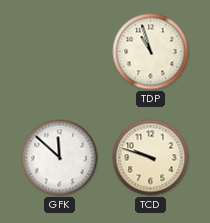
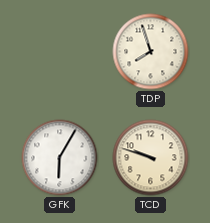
TDP: 10:57 -> 7:57 (151, 52)
GFK: 11:52 -> 6:05 (60, 158)
